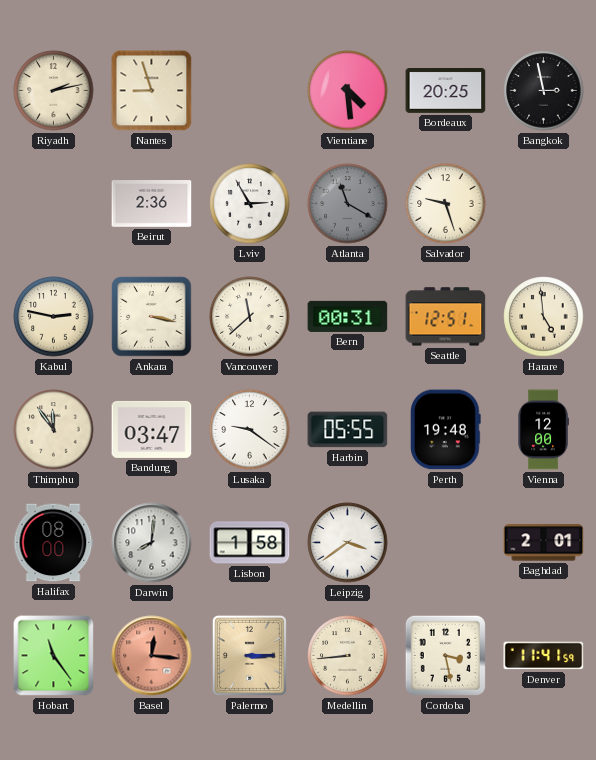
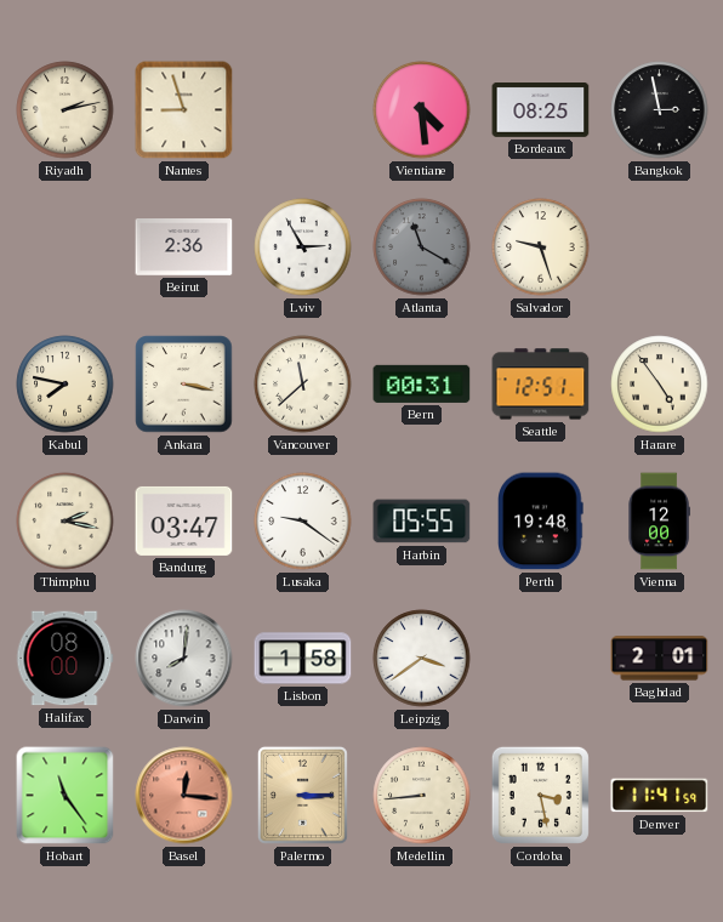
Bordeaux: 20:25 -> 08:25 (541, 110)
Kabul: 2:47 -> 7:47 (66, 385)
Harare: 4:59 -> 4:54 (660, 385)
Thimphu: 11:54 -> 2:17 (66, 522)
